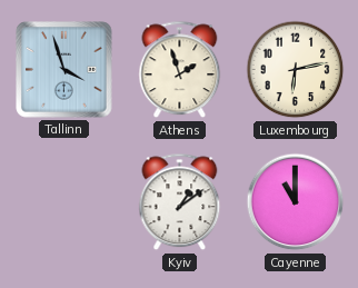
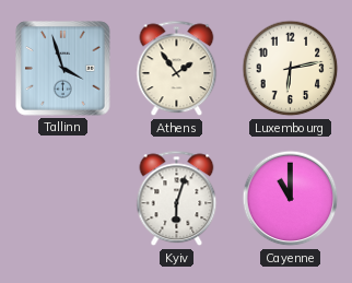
Athens: 1:57 -> 1:54 (177, 69)
Kyiv: 1:09 -> 6:03 (177, 199)
